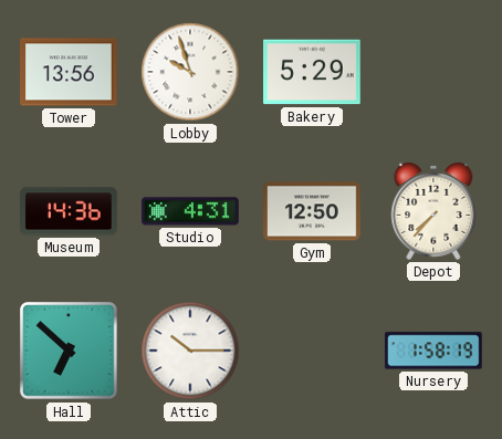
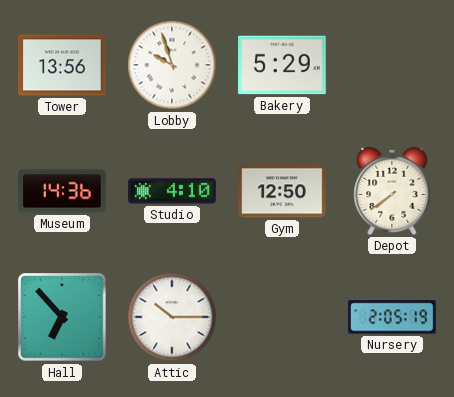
Studio: 4:31 -> 4:10 (172, 191)
Depot: 7:37 -> 7:39 (392, 191)
Hall: 6:52 -> 6:53 (62, 317)
Nursery: 1:58 -> 2:05 (392, 317)
